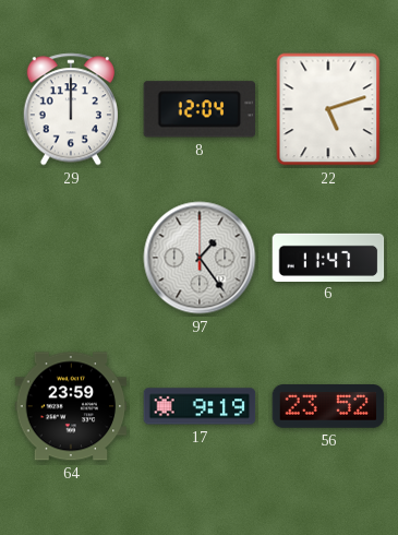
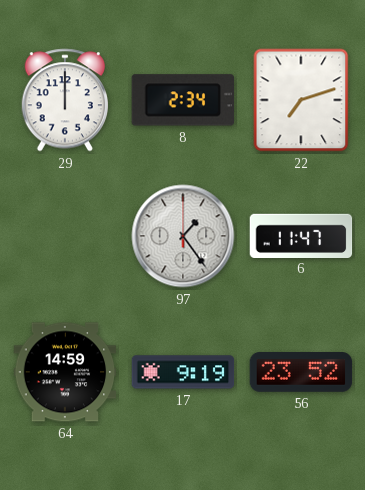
8: 12:04 -> 2:34 (182, 100)
22: 5:12 -> 7:12 (301, 100)
64: 23:59 -> 14:59 (65, 372)
